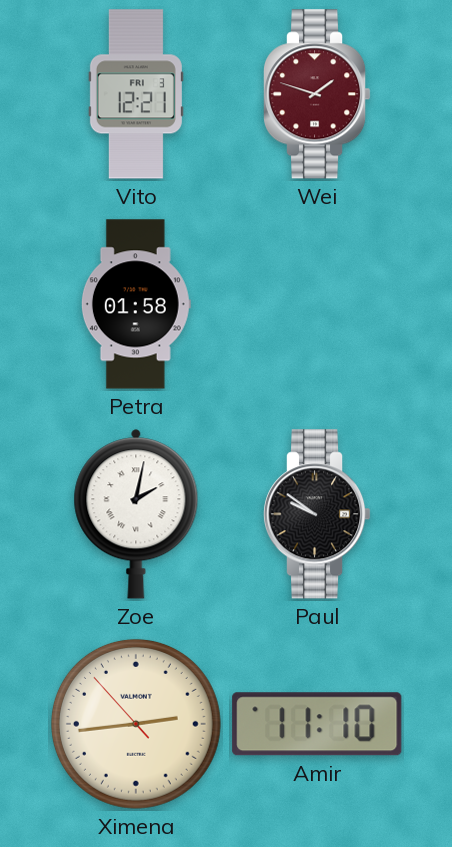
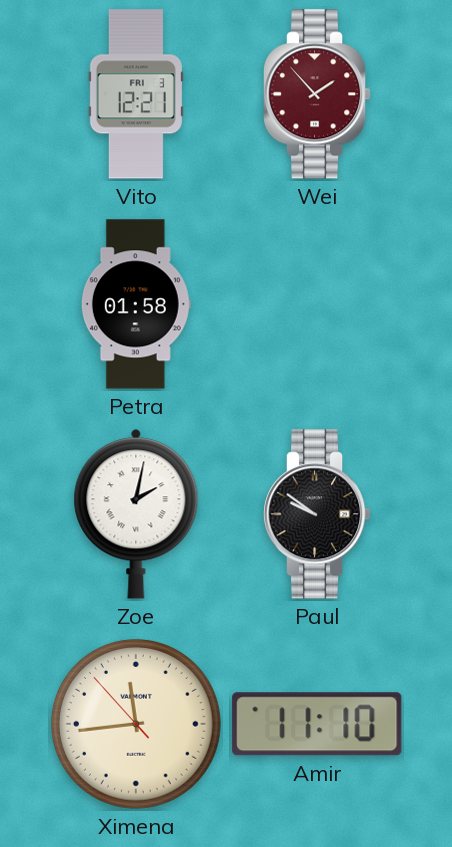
Wei: 1:48 -> 1:53 (317, 94)
Ximena: 2:43 -> 11:43 (136, 724)
